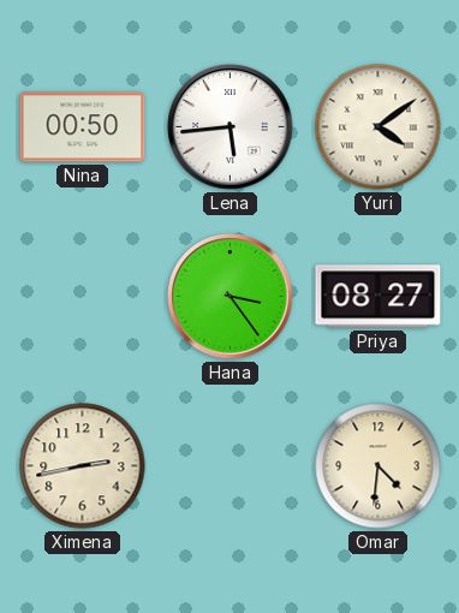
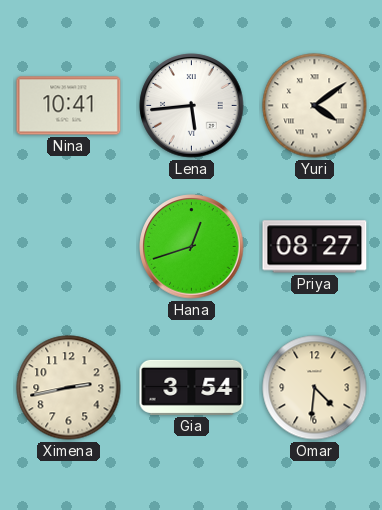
Nina: 00:50 -> 10:41 (69, 106)
Hana: 3:24 -> 12:42 (192, 247)
Gia: none -> 3:54 (192, 387)
